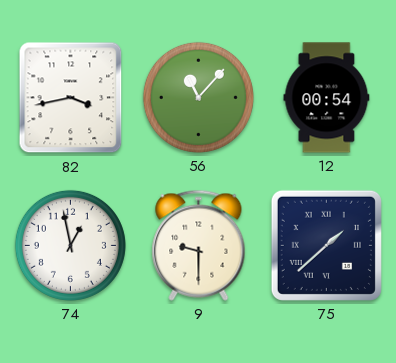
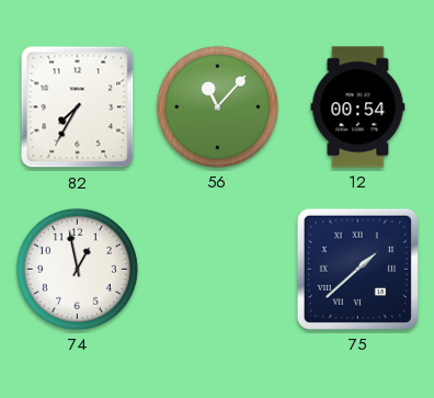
82: 3:43 -> 7:35 (78, 107)
9: 9:30 -> none (199, 245)
